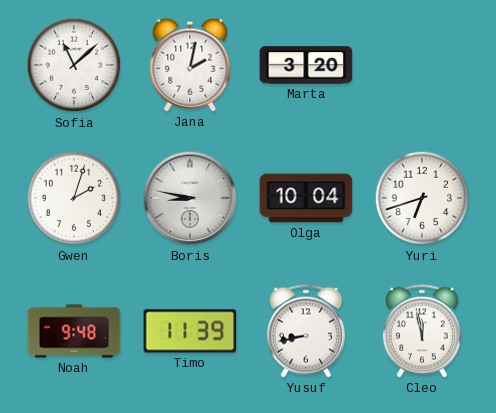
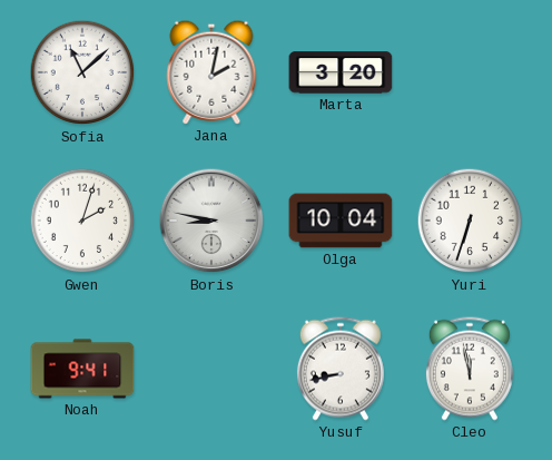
Yuri: 6:42 -> 6:33 (470, 221)
Noah: 9:48 -> 9:41 (82, 369)
Timo: 11:39 -> none (190, 331)
